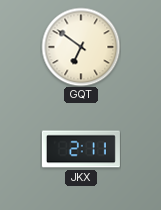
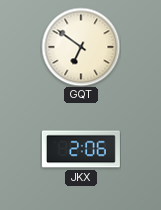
JKX: 2:11 -> 2:06 (81, 149)
